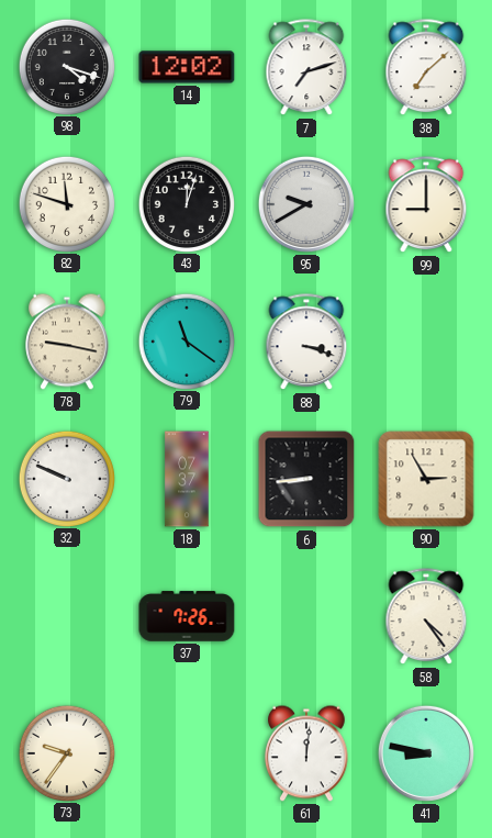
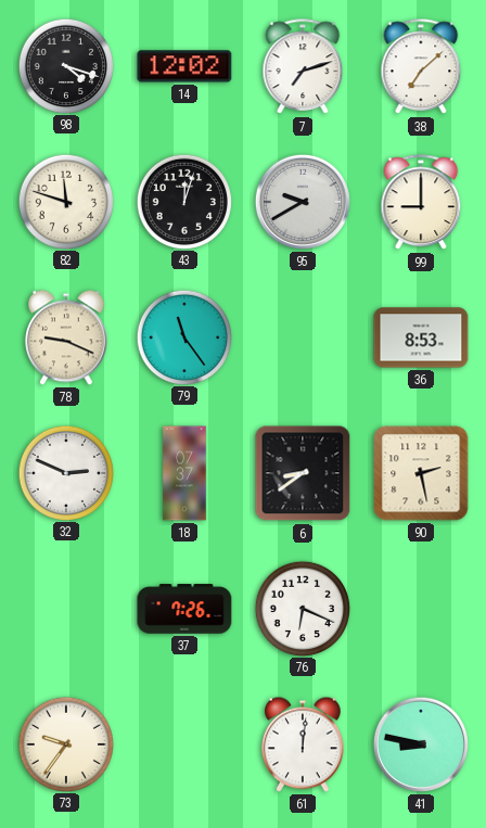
78: 9:17 -> 9:19 (67, 337)
79: 11:21 -> 11:24 (183, 336)
88: 3:18 -> none (306, 343)
36: none -> 8:53 (421, 337)
32: 9:49 -> 2:49 (65, 472)
6: 8:44 -> 8:39 (303, 473)
90: 2:55 -> 2:28 (421, 473)
76: none -> 6:19 (302, 608)
58: 4:24 -> none (426, 617)
